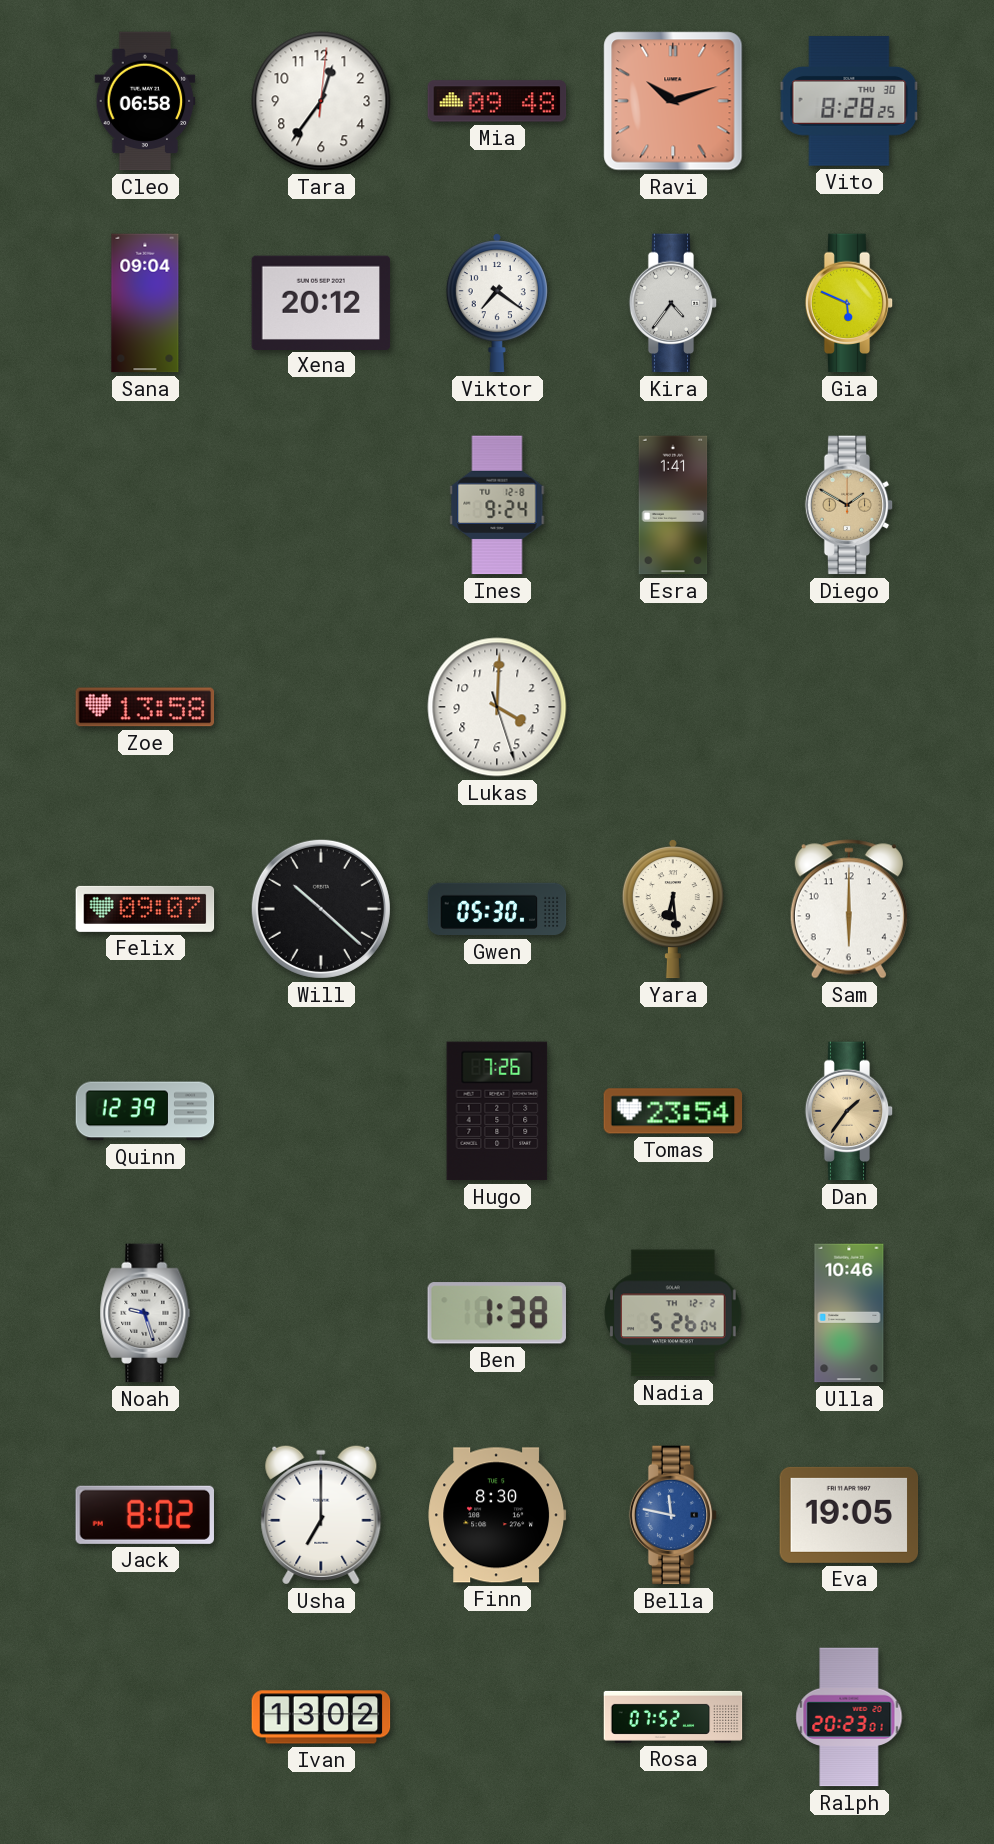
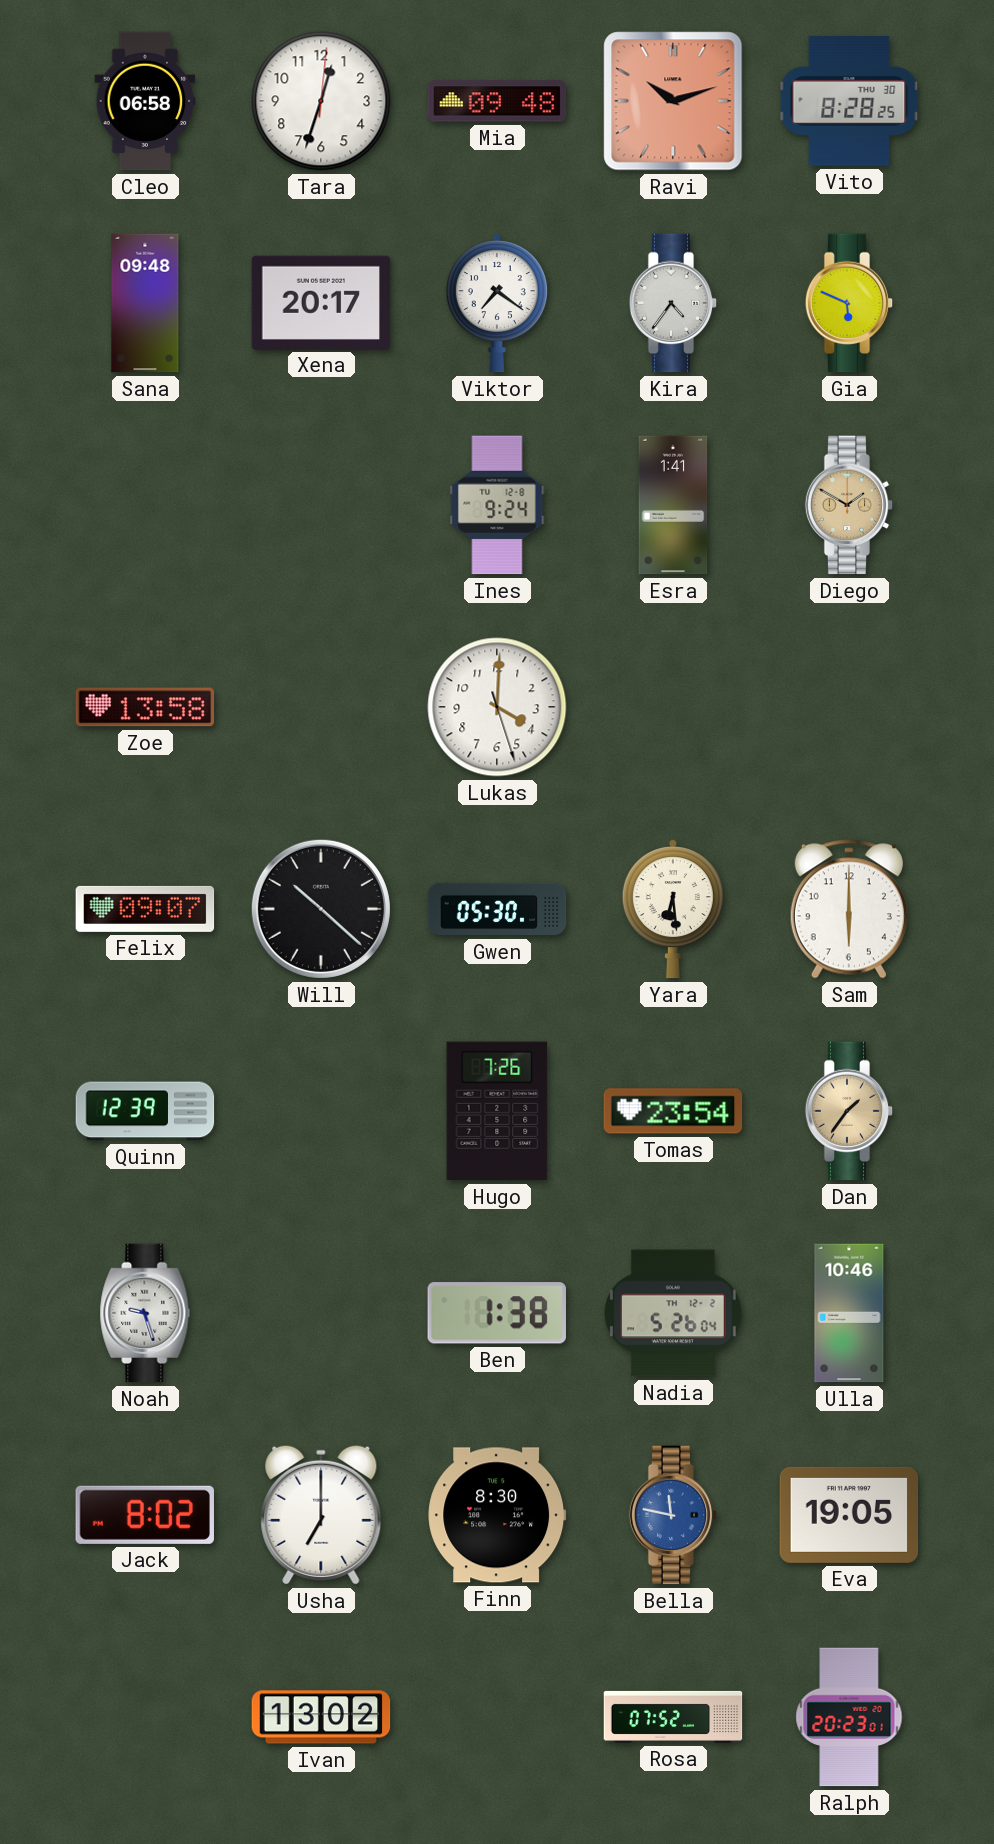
Tara: 12:36 -> 12:33 (321, 101)
Sana: 09:04 -> 09:48 (145, 303)
Xena: 20:12 -> 20:17 (321, 302)
